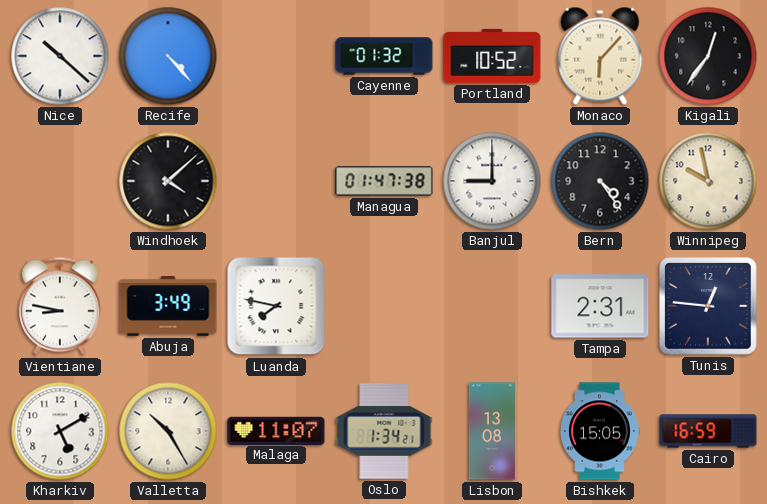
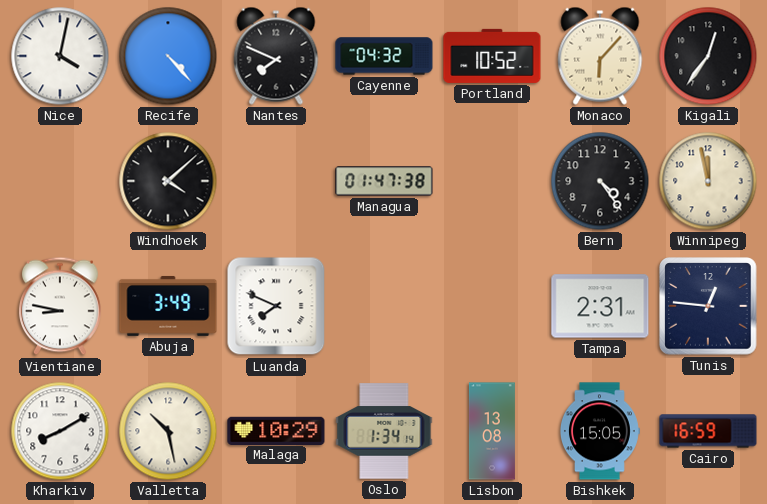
Nice: 10:22 -> 4:02 (60, 56)
Nantes: none -> 7:49 (276, 56)
Cayenne: 01:32 -> 04:32 (384, 56)
Banjul: 9:00 -> none (492, 181)
Winnipeg: 9:58 -> 11:58 (708, 181)
Luanda: 7:47 -> 7:49 (276, 306)
Kharkiv: 5:10 -> 8:10 (60, 431)
Valletta: 10:25 -> 10:28 (168, 431)
Malaga: 11:07 -> 10:29 (276, 430)
Oslo: 1:34:21 -> 1:34:14 (384, 431)
